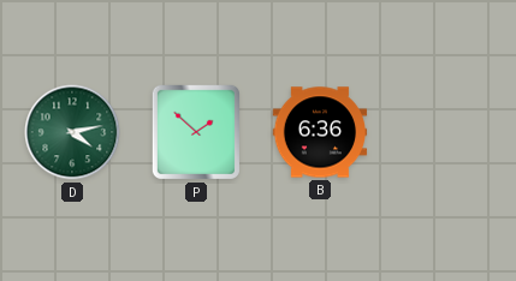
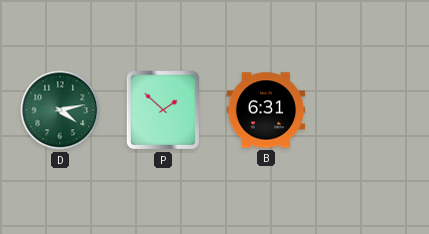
B: 6:36 -> 6:31 (266, 110)
